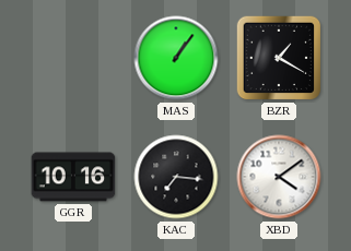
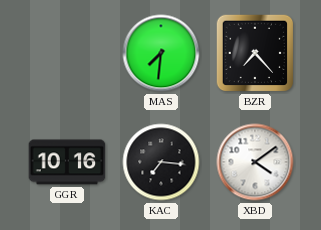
MAS: 1:06 -> 7:31 (161, 53)
BZR: 1:20 -> 7:23 (255, 53)
